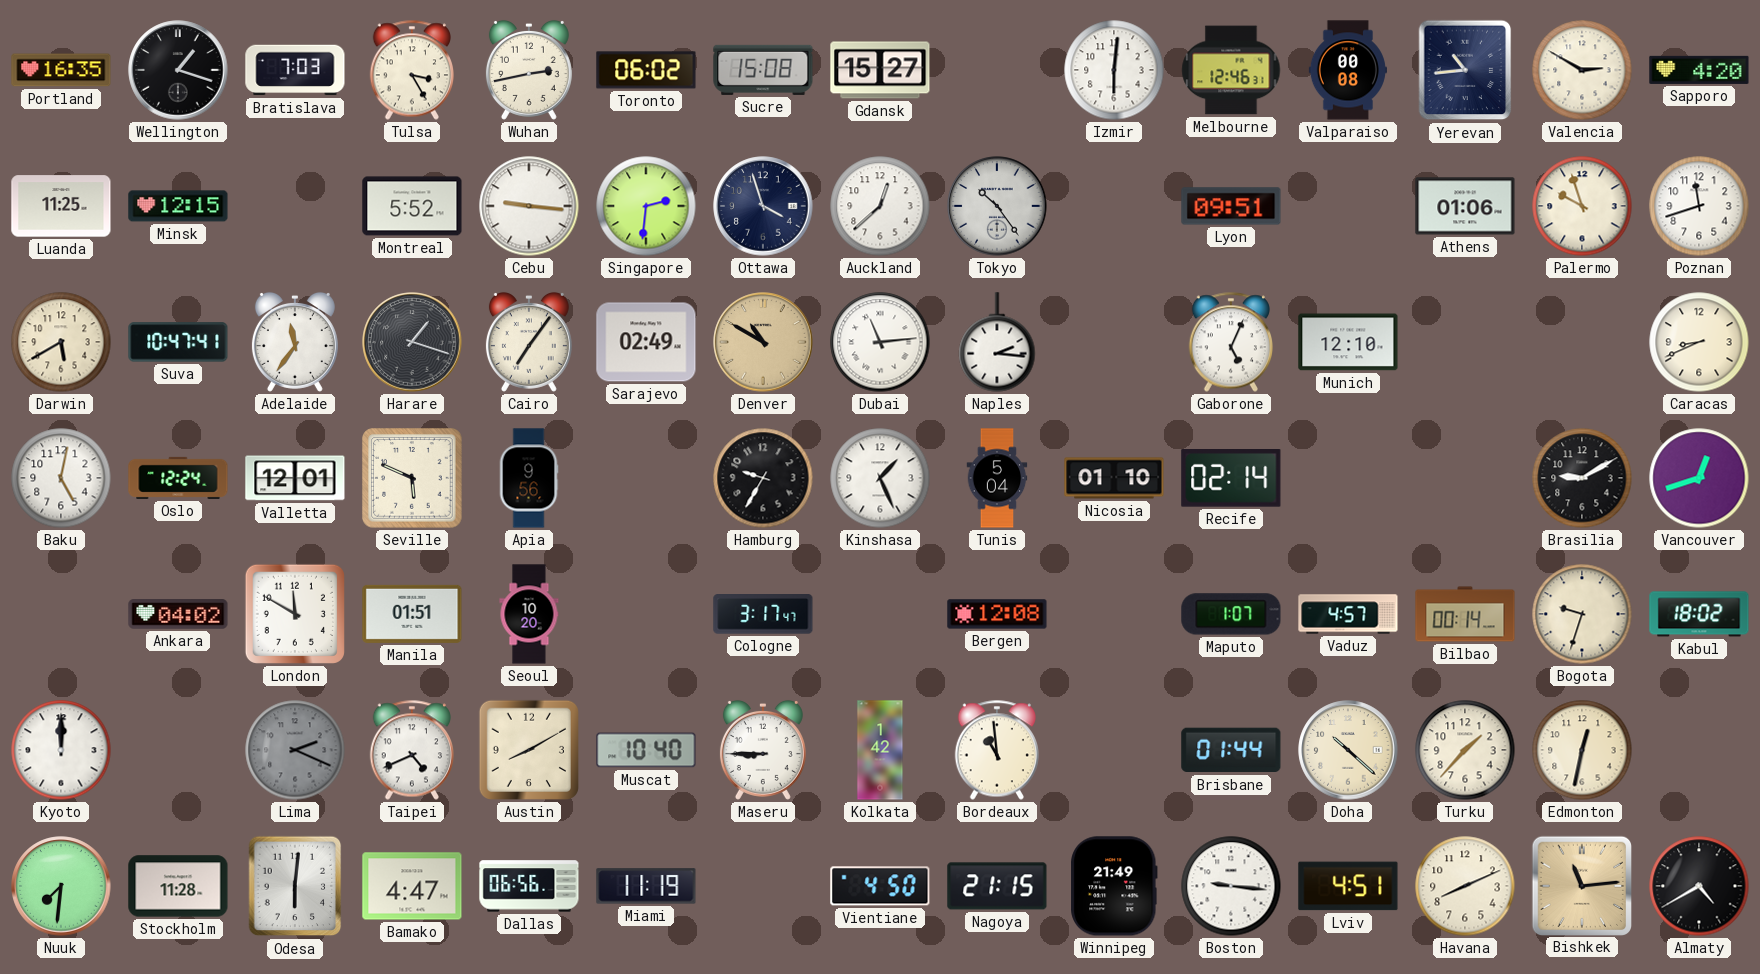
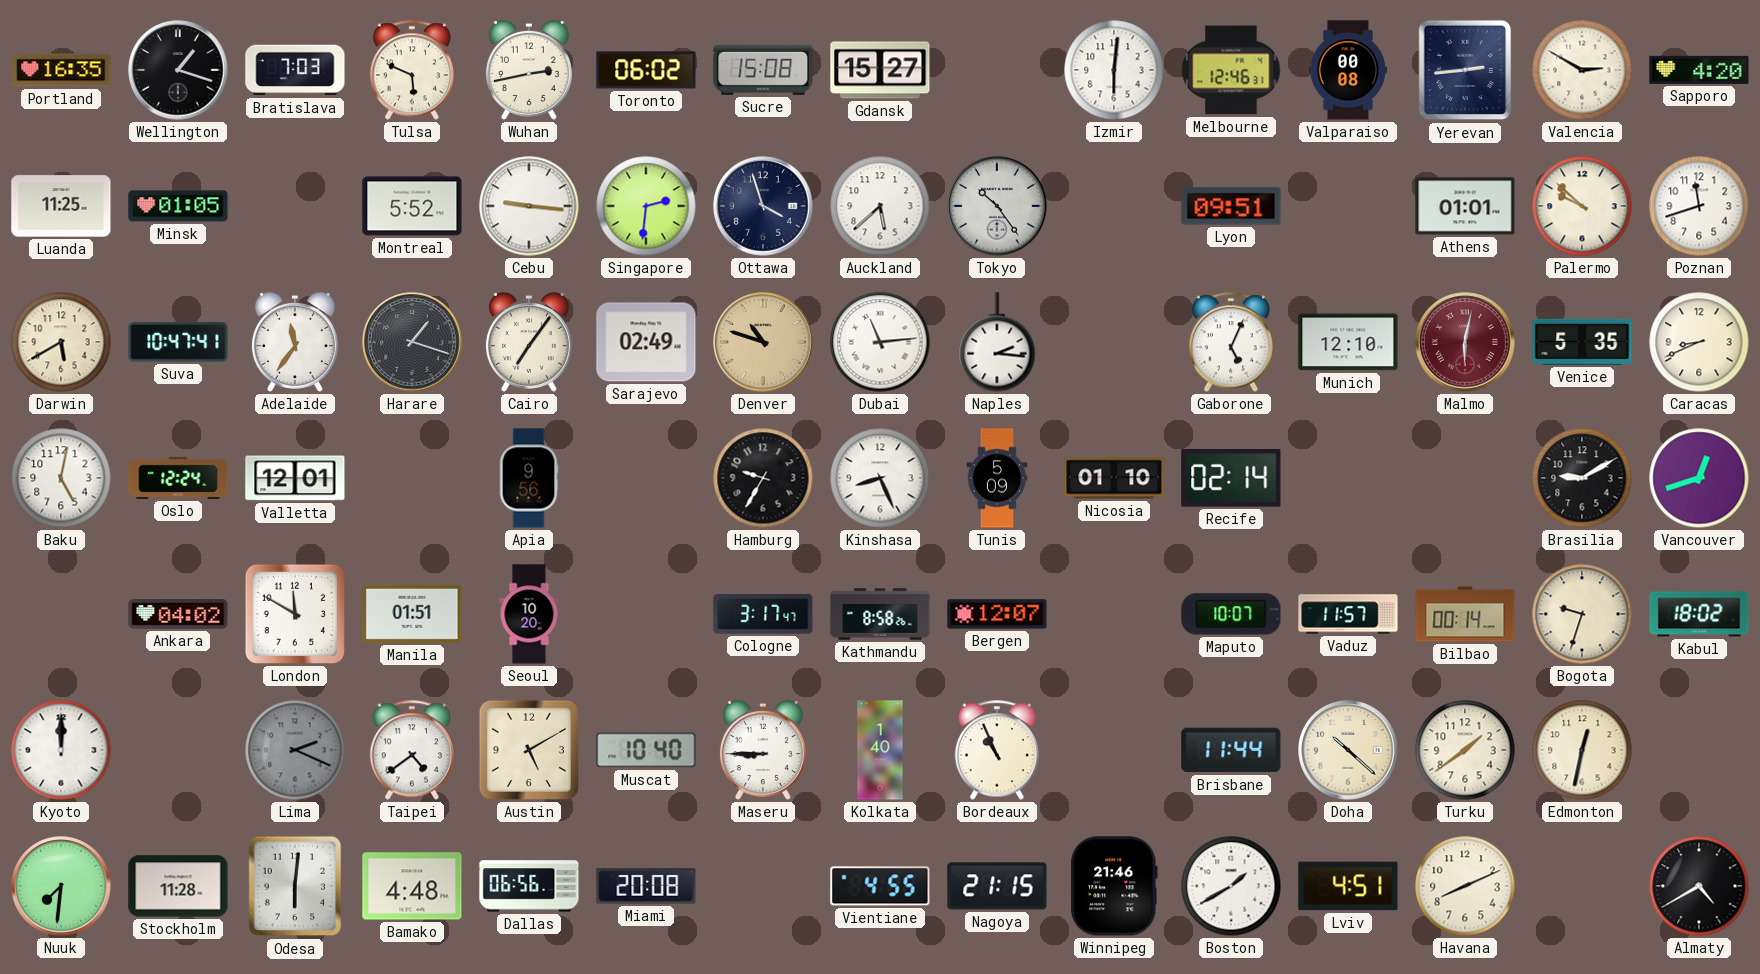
Tulsa: 3:25 -> 5:49 (411, 70)
Yerevan: 10:44 -> 2:44 (1465, 70)
Minsk: 12:15 -> 01:05 (178, 206)
Auckland: 12:38 -> 5:38 (880, 206)
Athens: 01:06 -> 01:01 (1465, 206)
Palermo: 9:57 -> 9:52 (1582, 206)
Denver: 10:50 -> 10:48 (763, 342)
Malmo: none -> 6:02 (1465, 342)
Venice: none -> 5:35 (1582, 342)
Seville: 5:49 -> none (412, 478)
Kinshasa: 1:26 -> 8:26 (880, 478)
Tunis: 5:04 -> 5:09 (997, 478)
Kathmandu: none -> 8:58 (880, 614)
Bergen: 12:08 -> 12:07 (997, 614)
Maputo: 1:07 -> 10:07 (1231, 614)
Vaduz: 4:57 -> 11:57 (1348, 614)
Taipei: 4:41 -> 4:39 (411, 750)
Austin: 8:10 -> 5:10 (529, 750)
Kolkata: 1:42 -> 1:40 (880, 750)
Bordeaux: 10:59 -> 10:56 (996, 750)
Brisbane: 01:44 -> 11:44 (1231, 750)
Turku: 1:37 -> 1:39 (1465, 750)
Bamako: 4:47 -> 4:48 (412, 886)
Miami: 11:19 -> 20:08 (646, 886)
Vientiane: 4:50 -> 4:55 (880, 886)
Winnipeg: 21:49 -> 21:46 (1114, 886)
Boston: 9:16 -> 1:40 (1231, 886)
Bishkek: 11:14 -> none (1581, 885)
